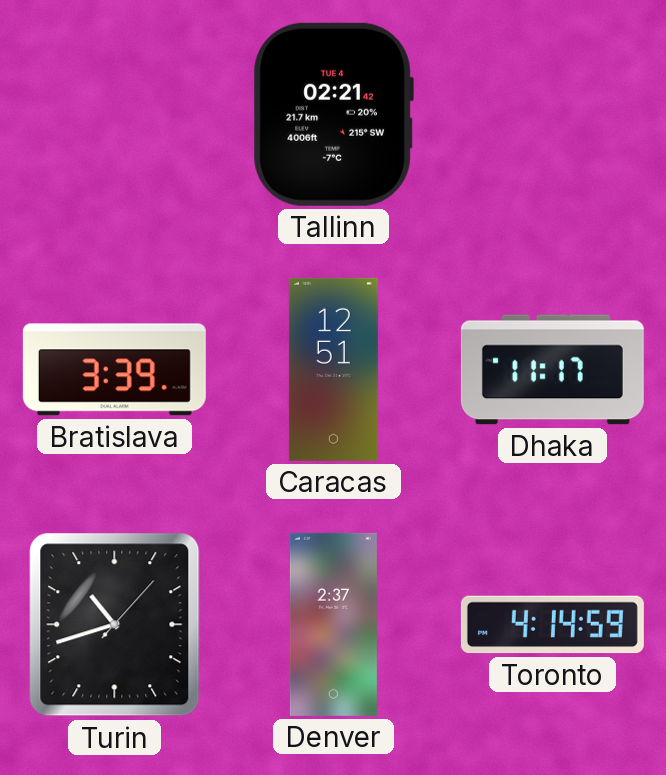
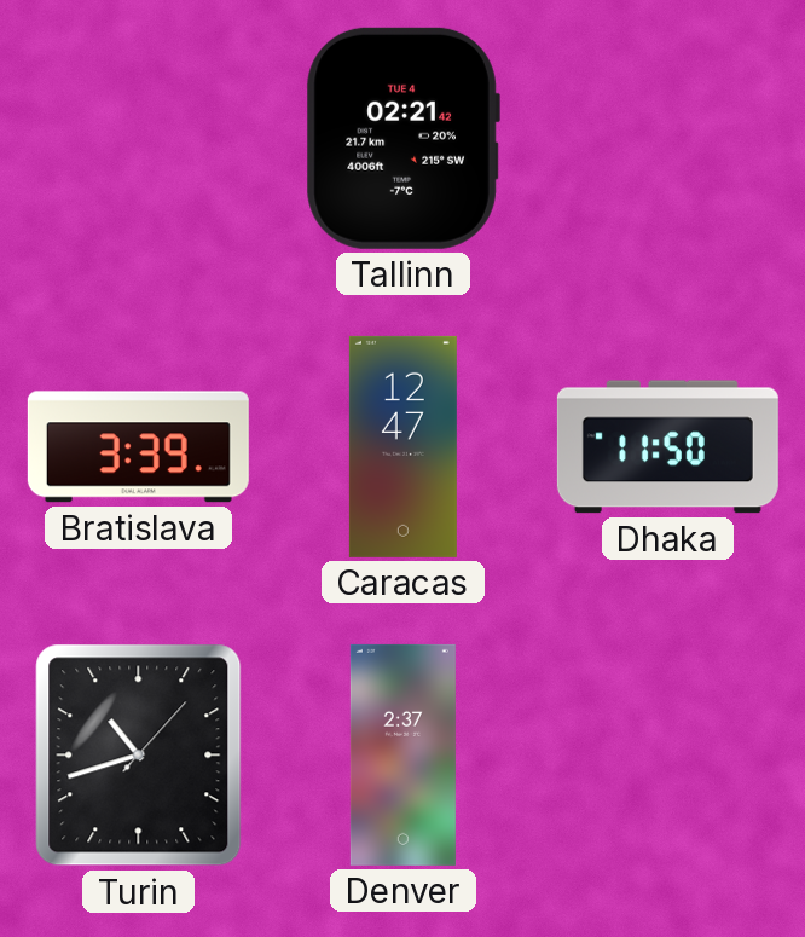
Caracas: 12:51 -> 12:47 (402, 446)
Dhaka: 11:17 -> 11:50 (667, 447)
Toronto: 4:14 -> none (552, 625)
